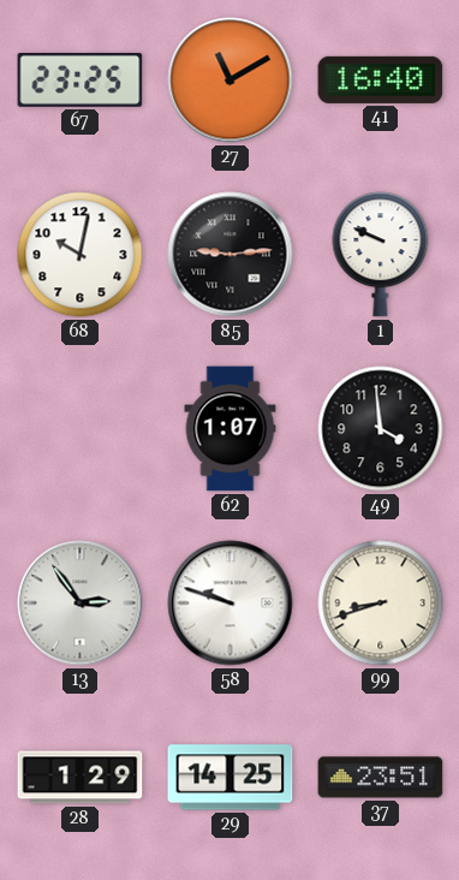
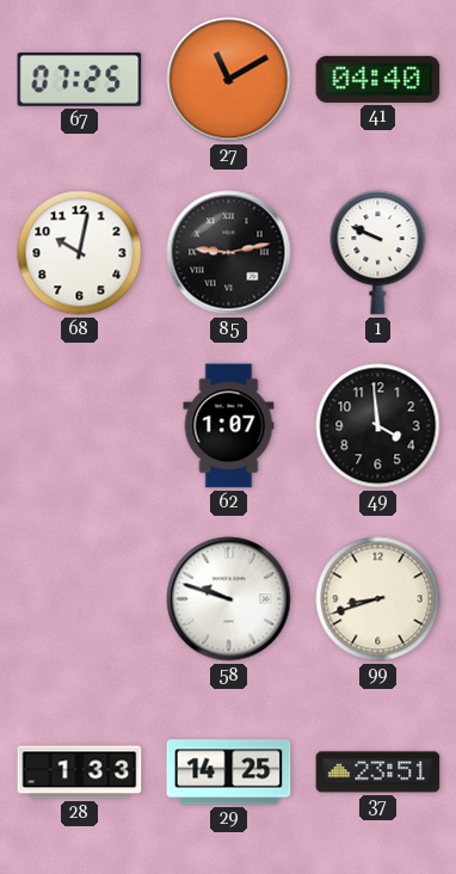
67: 23:25 -> 07:25 (80, 79)
41: 16:40 -> 04:40 (378, 79)
85: 9:14 -> 9:13 (229, 253)
13: 2:54 -> none (81, 603)
28: 1:29 -> 1:33 (80, 773)
